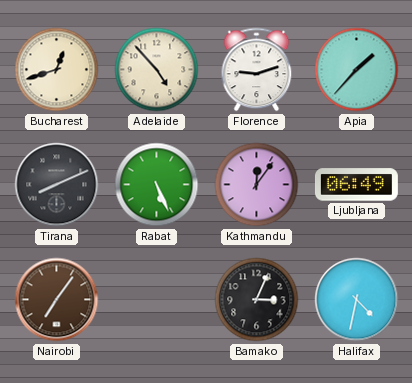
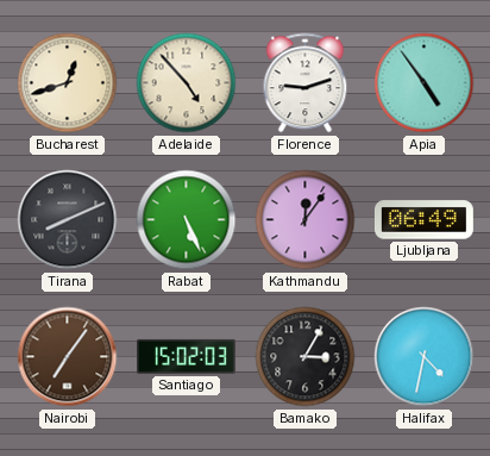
Apia: 1:37 -> 4:54 (425, 83)
Santiago: none -> 15:02 (187, 356)
Bamako: 3:04 -> 3:05 (306, 357)
